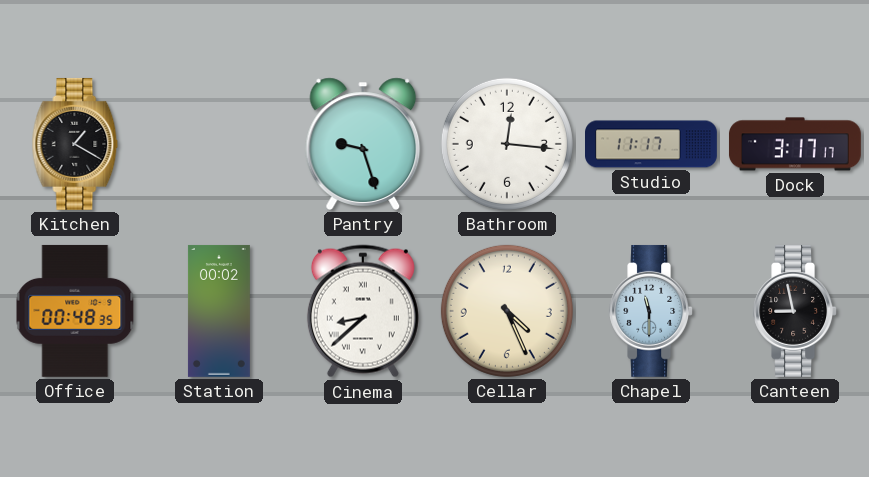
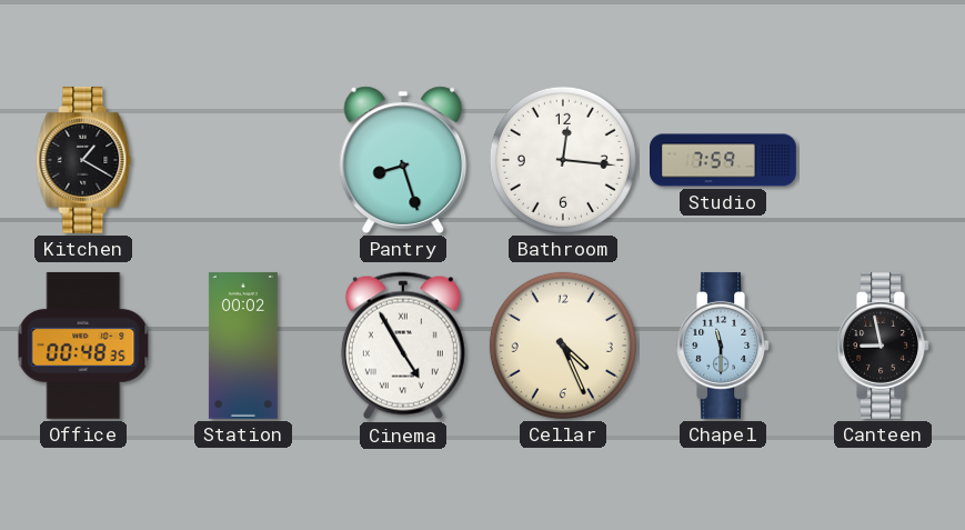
Pantry: 9:27 -> 8:27 (403, 160)
Studio: 11:17 -> 7:59 (724, 160)
Dock: 3:17 -> none (795, 144)
Cinema: 8:38 -> 4:55 (403, 346)
